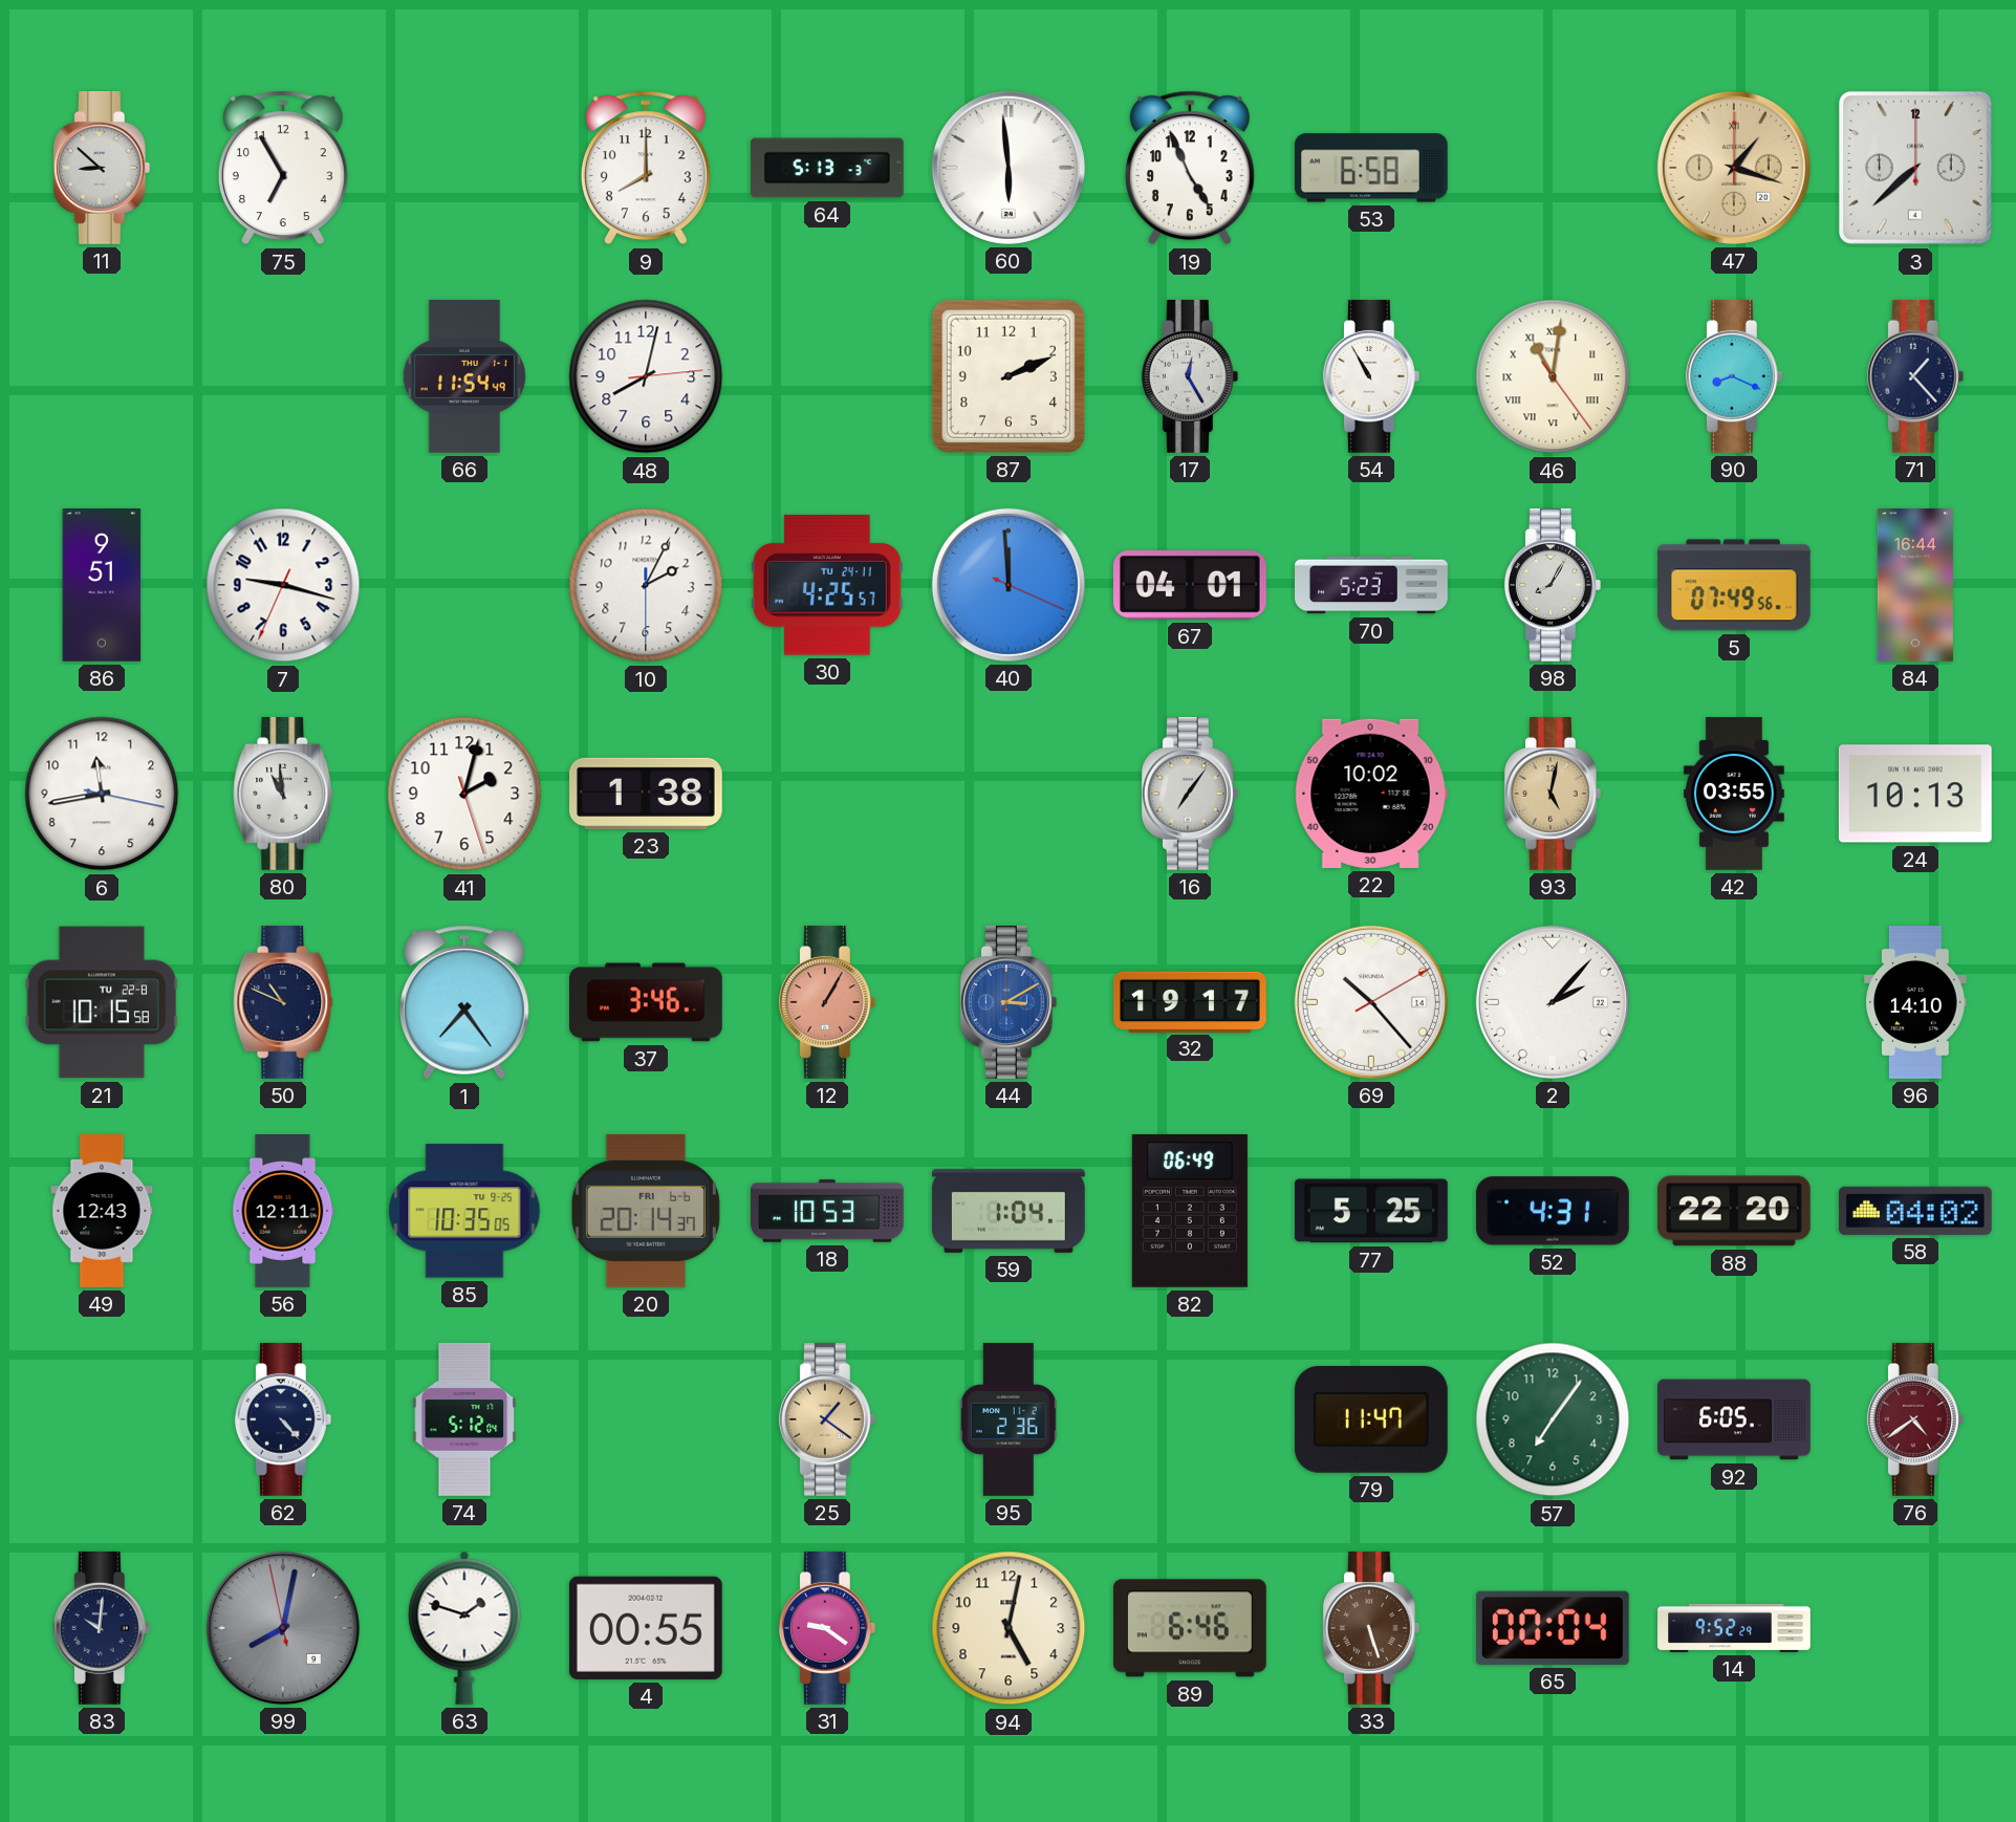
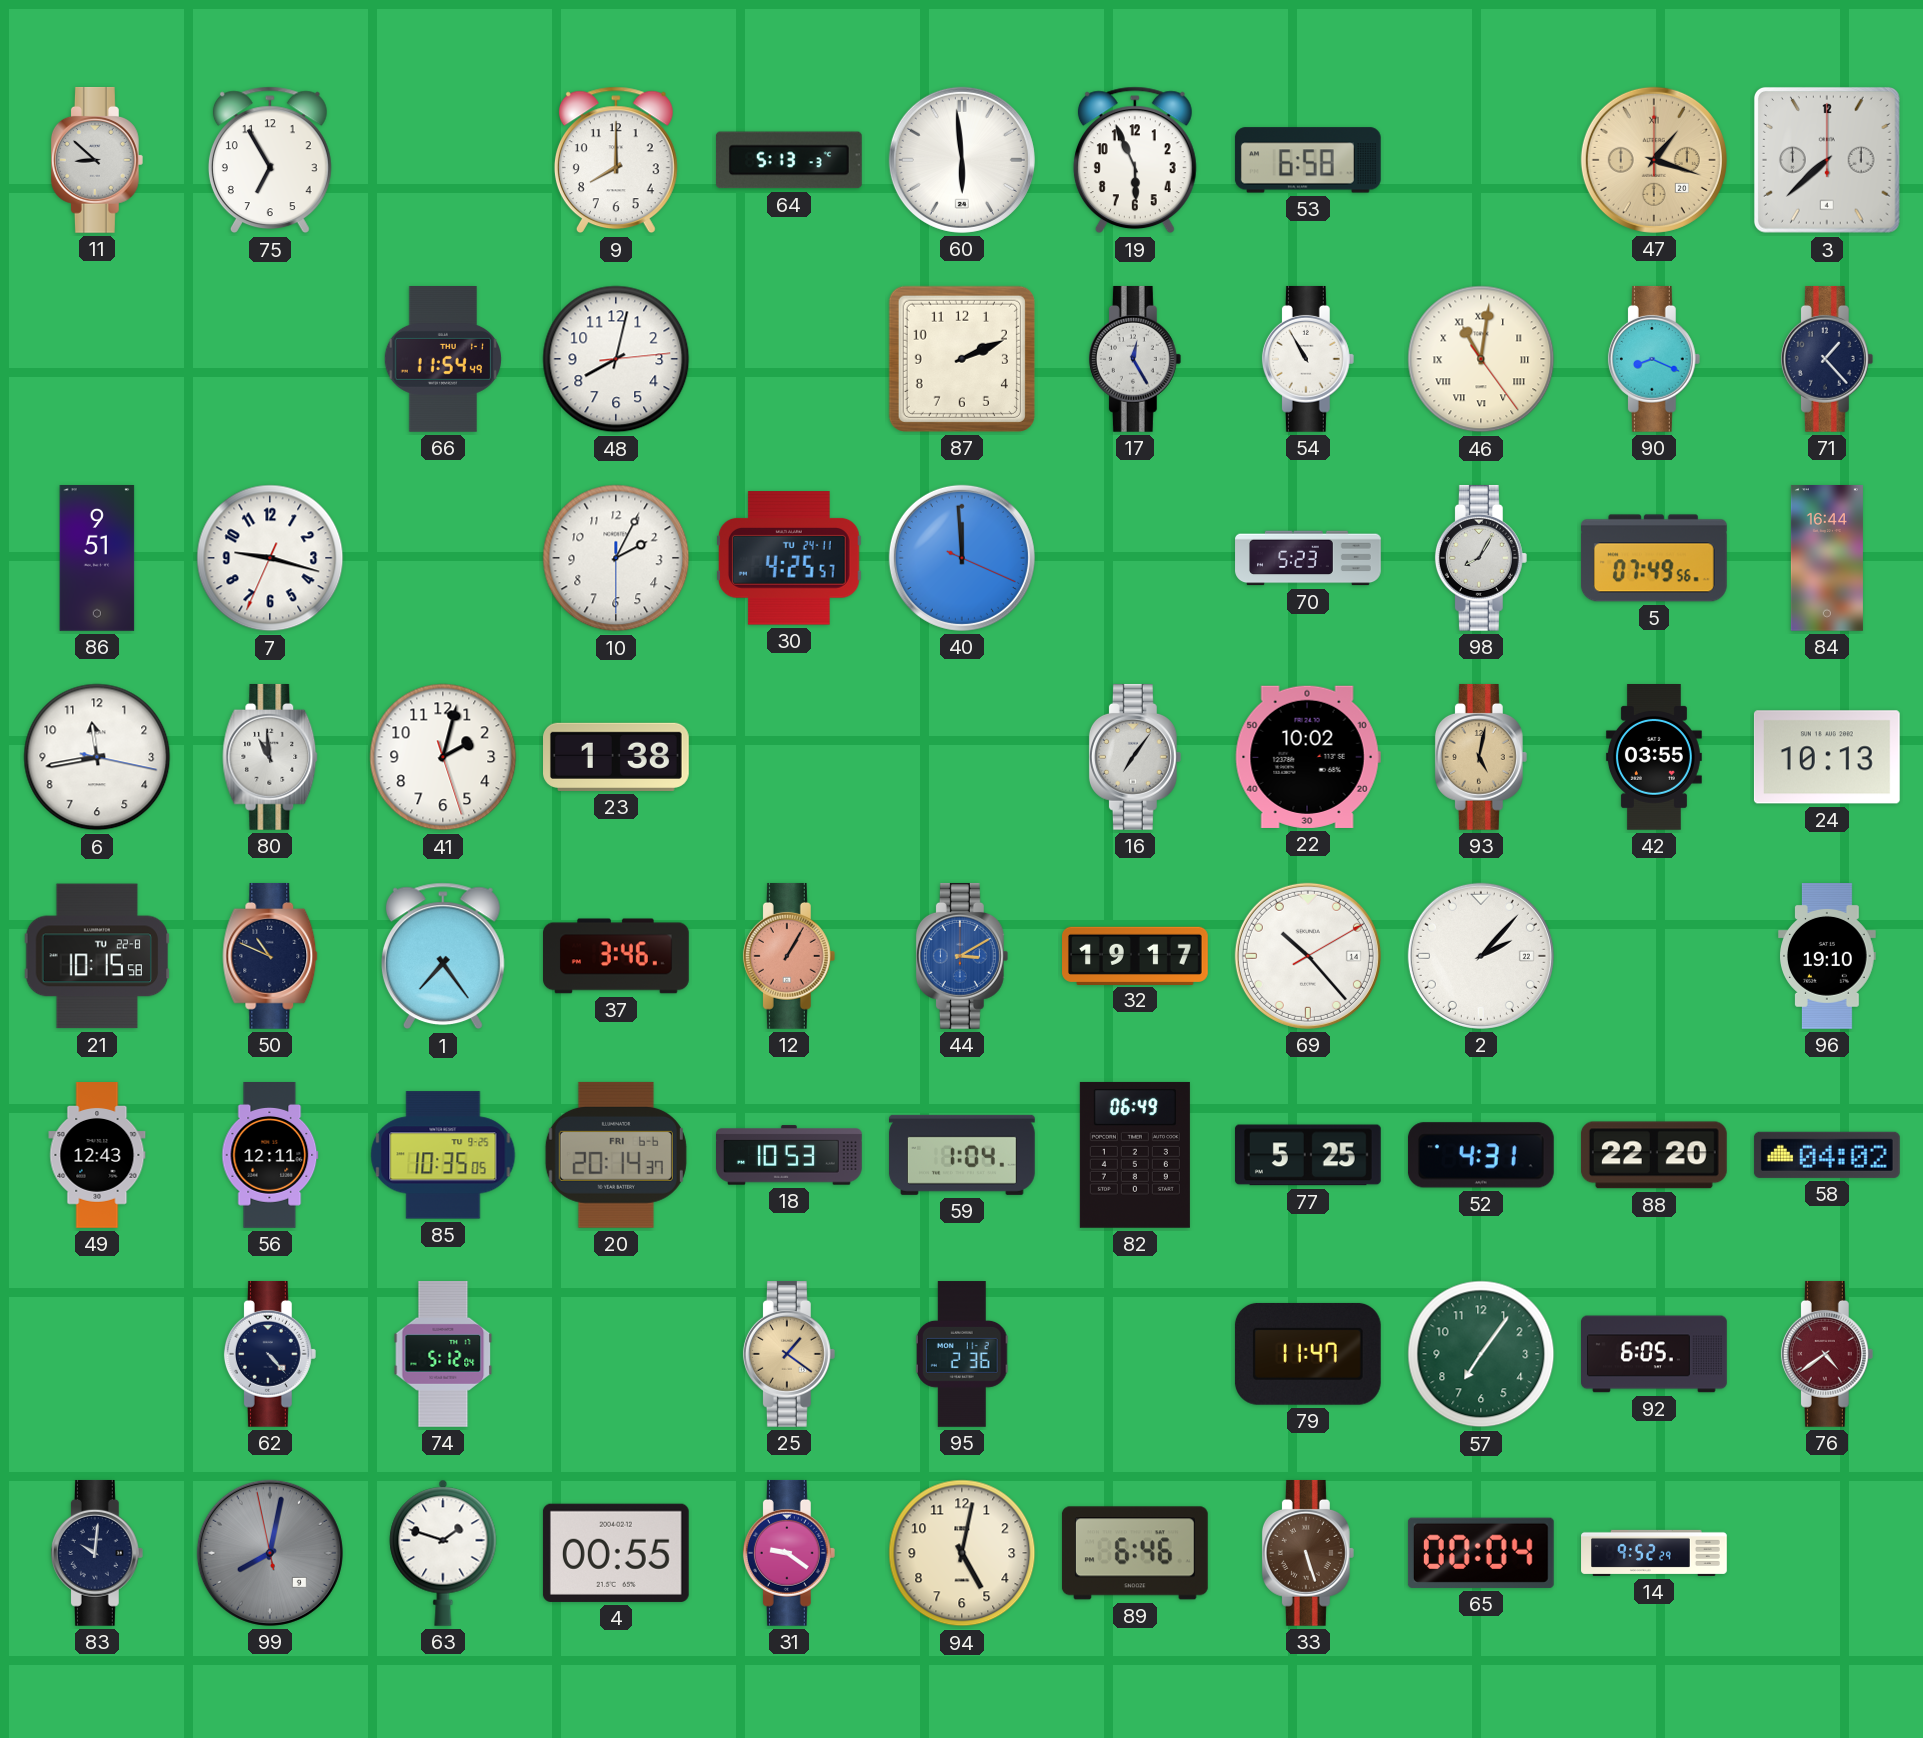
19: 4:56 -> 5:56 (1135, 160)
67: 04:01 -> none (1190, 586)
96: 14:10 -> 19:10 (1828, 957)
